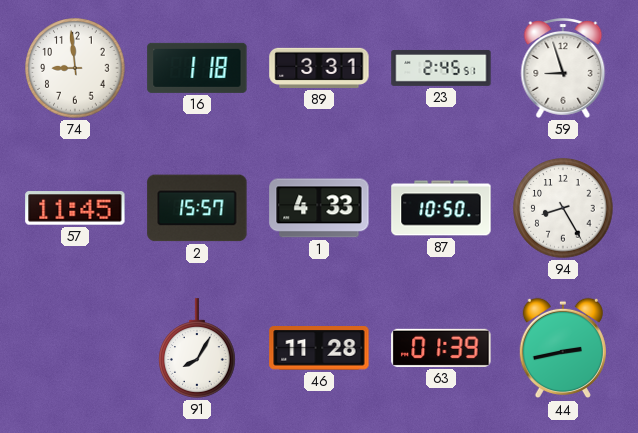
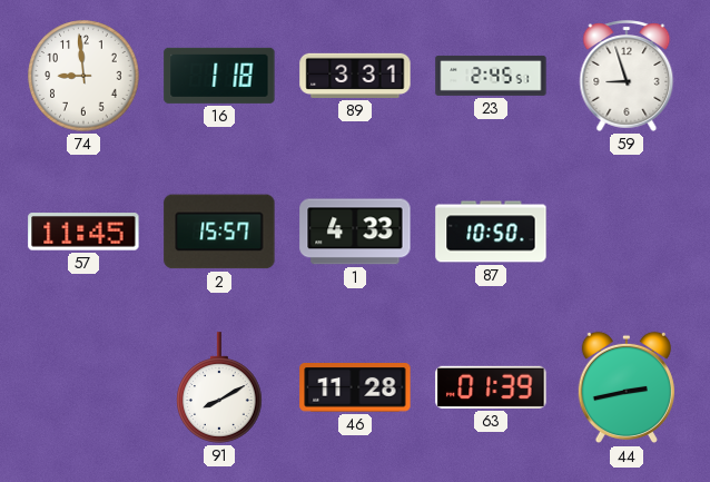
94: 8:25 -> none (563, 208)
91: 8:05 -> 8:10 (219, 387)
